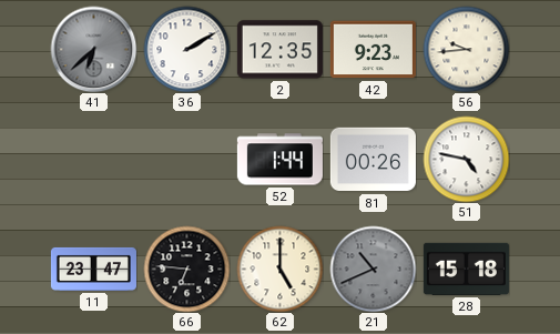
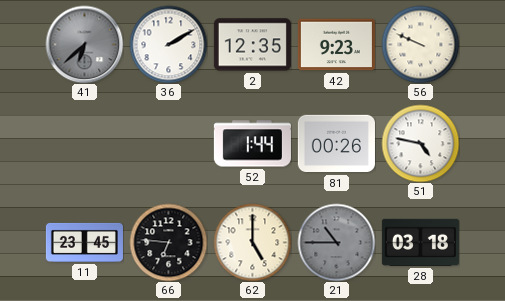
56: 9:44 -> 9:49 (420, 44)
11: 23:47 -> 23:45 (84, 242)
21: 10:41 -> 10:45 (336, 242)
28: 15:18 -> 03:18 (420, 242)
